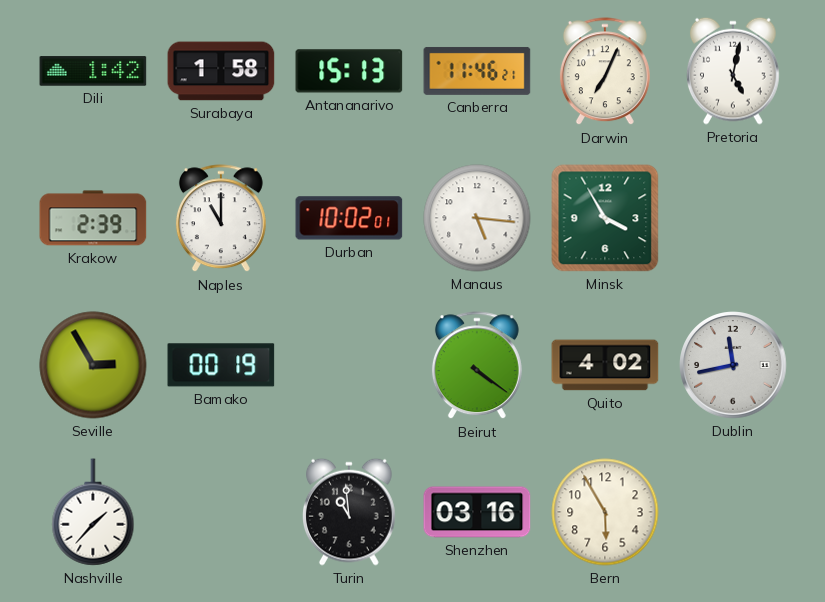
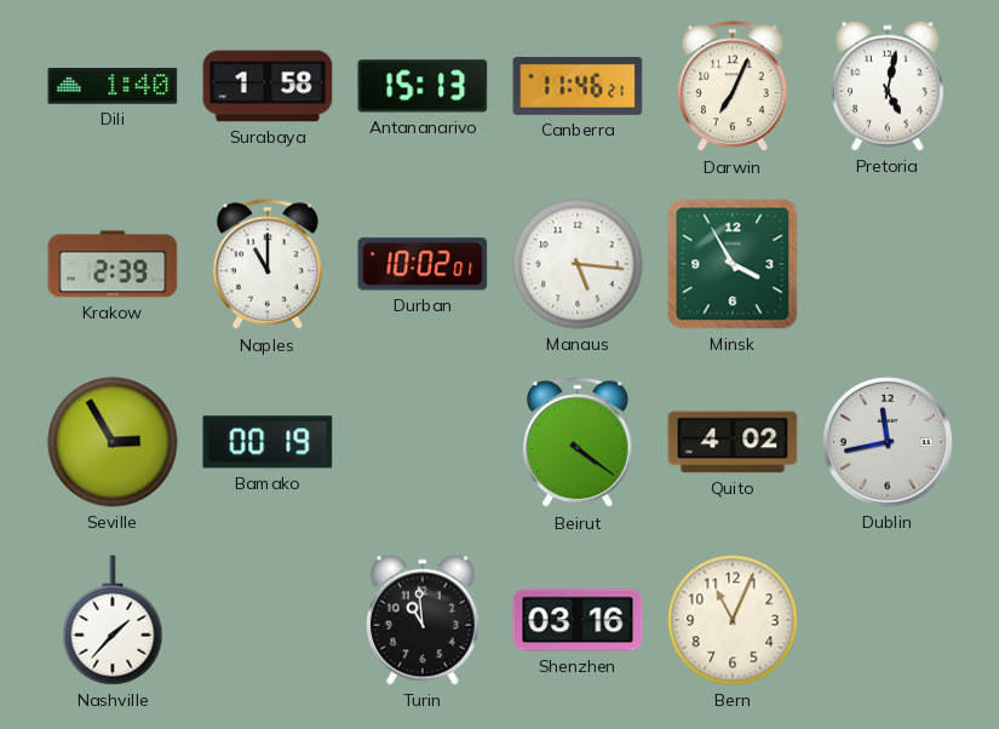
Dili: 1:42 -> 1:40 (113, 86)
Bern: 5:55 -> 11:04 (733, 620)
